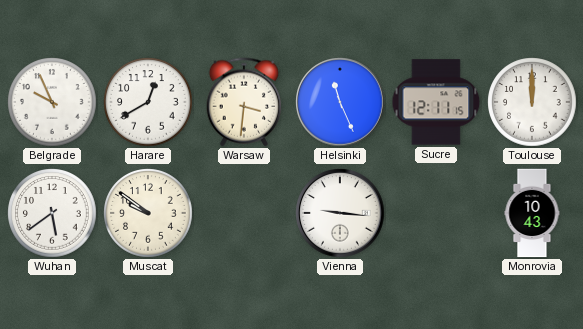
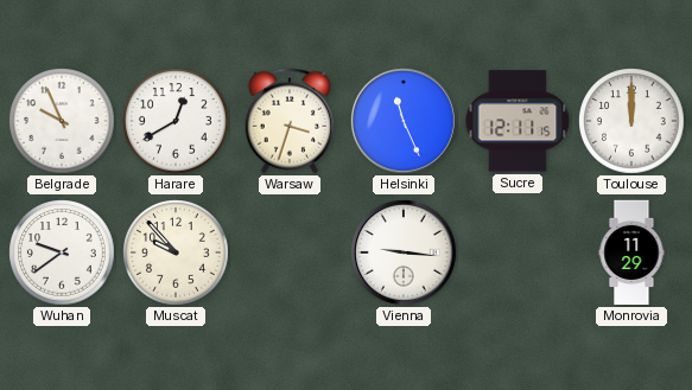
Warsaw: 3:31 -> 3:33 (290, 121)
Wuhan: 5:39 -> 9:39 (62, 252)
Muscat: 9:51 -> 9:53 (176, 252)
Monrovia: 10:43 -> 11:29 (631, 252)
